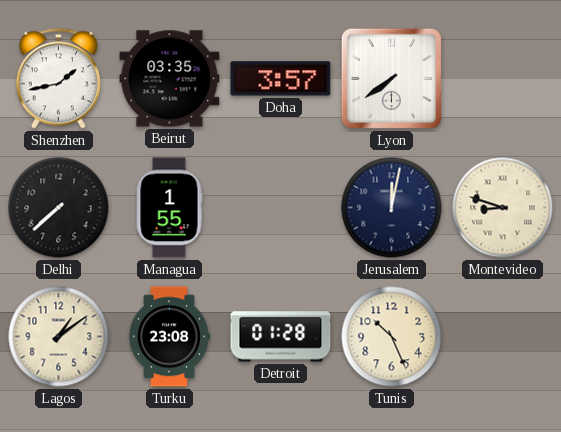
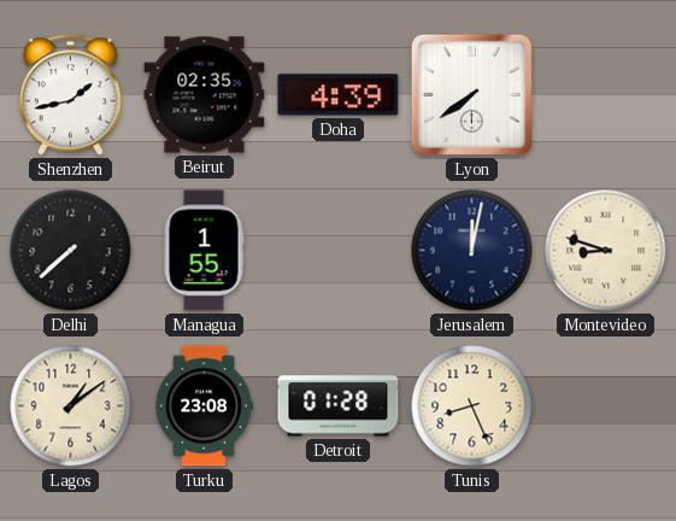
Beirut: 03:35 -> 02:35 (205, 95)
Doha: 3:57 -> 4:39 (339, 95)
Tunis: 10:26 -> 8:26 (472, 406)
